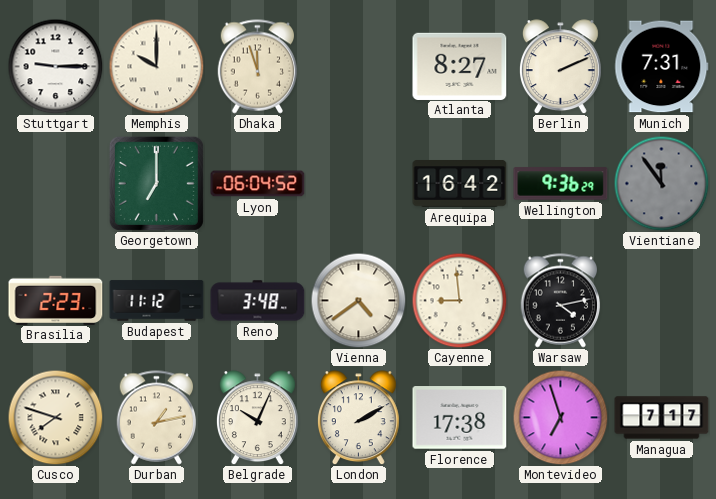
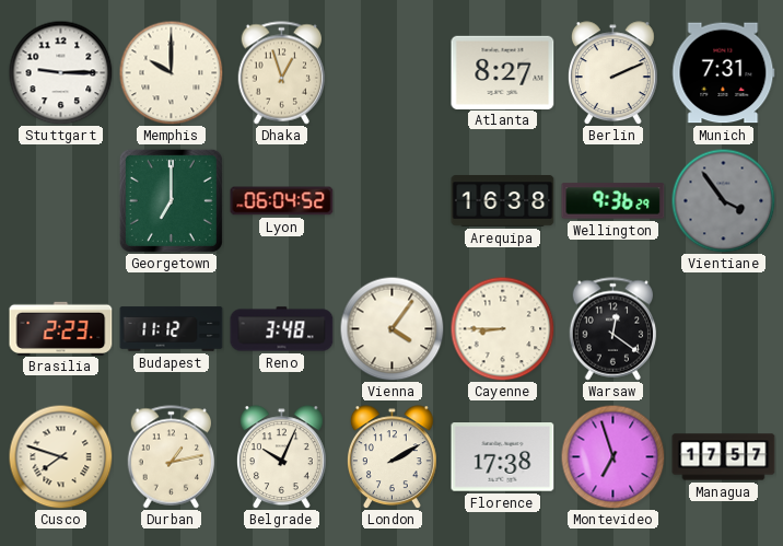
Dhaka: 11:57 -> 12:57 (282, 73)
Arequipa: 16:42 -> 16:38 (503, 201)
Vientiane: 11:54 -> 3:54 (723, 200)
Vienna: 4:39 -> 4:06 (391, 328)
Cayenne: 8:59 -> 8:45 (502, 328)
Warsaw: 4:13 -> 12:21 (613, 329)
Managua: 7:17 -> 17:57 (724, 457)
